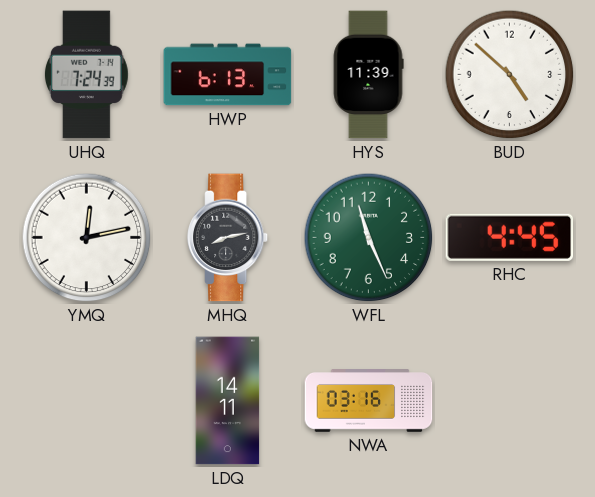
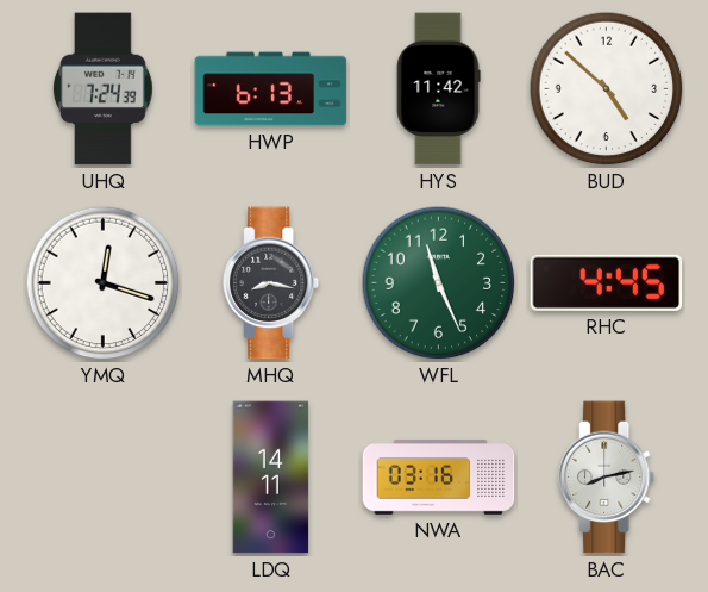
HYS: 11:39 -> 11:42 (438, 89)
YMQ: 12:13 -> 12:18 (104, 283)
MHQ: 8:13 -> 8:17 (271, 283)
BAC: none -> 8:13 (607, 478)
